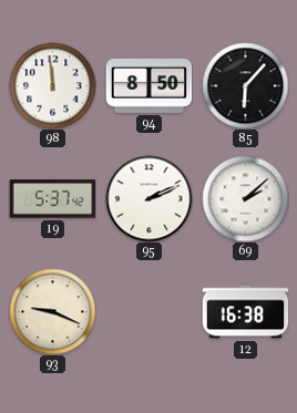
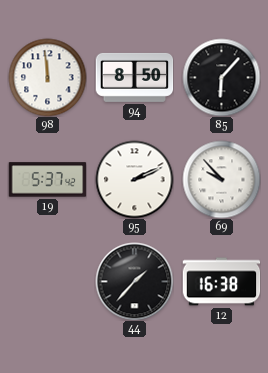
69: 2:08 -> 9:53 (221, 179)
93: 9:19 -> none (52, 311)
44: none -> 1:37 (134, 281)
